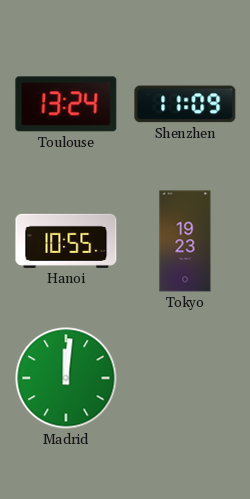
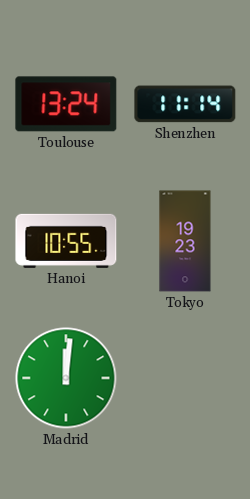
Shenzhen: 11:09 -> 11:14 (185, 104)
